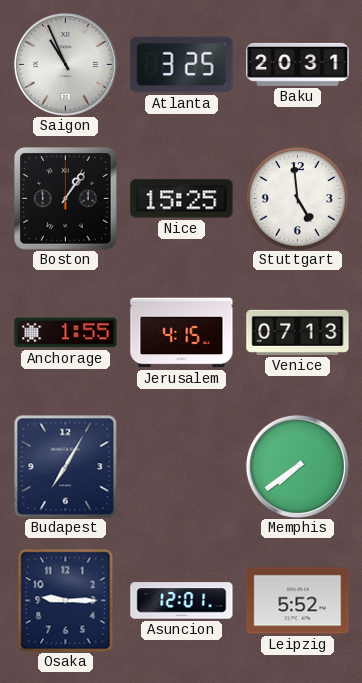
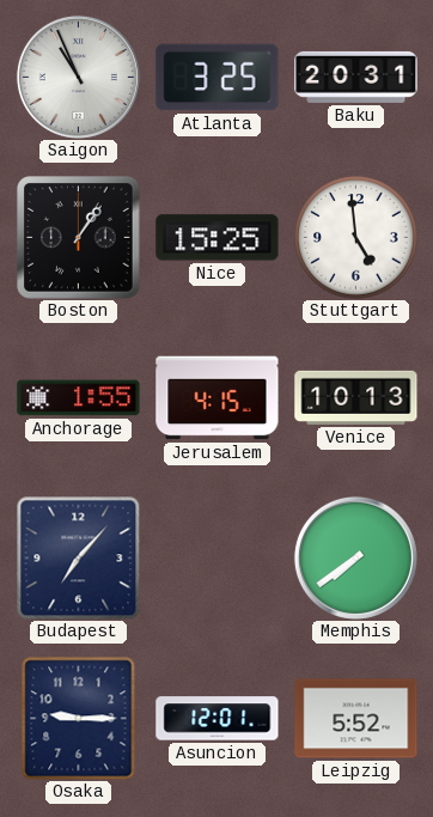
Venice: 07:13 -> 10:13 (356, 397)
Budapest: 7:05 -> 7:07 (78, 557)
